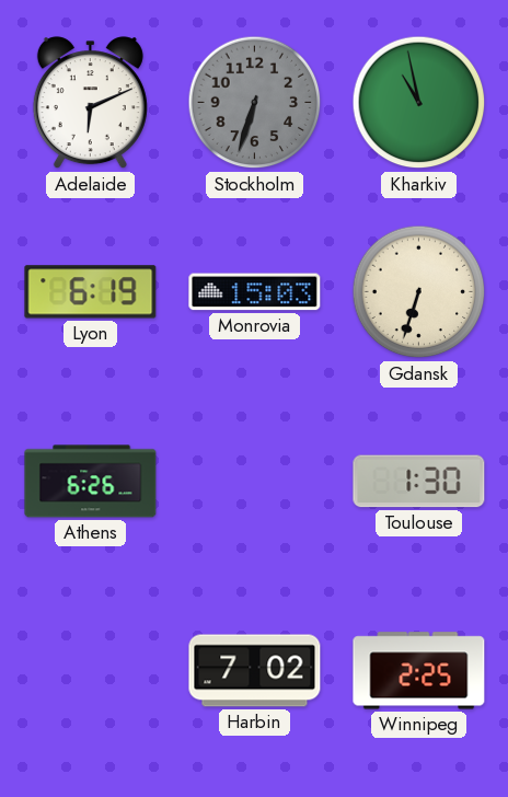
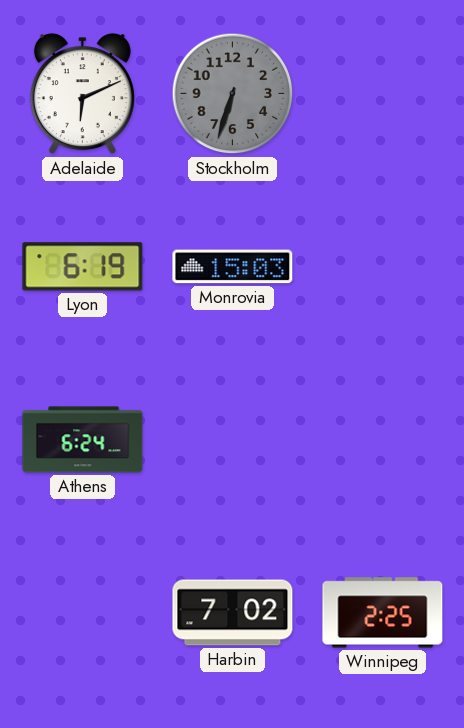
Kharkiv: 10:58 -> none (419, 103)
Gdansk: 6:33 -> none (419, 292)
Athens: 6:26 -> 6:24 (83, 440)
Toulouse: 1:30 -> none (419, 482)
